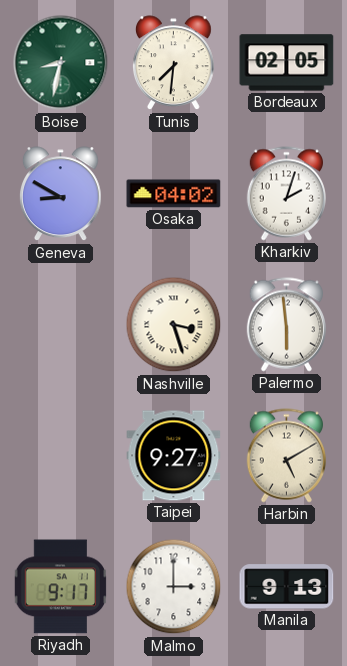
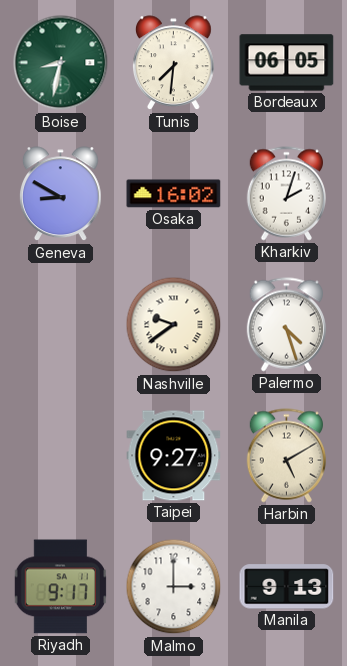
Bordeaux: 02:05 -> 06:05 (287, 63)
Osaka: 04:02 -> 16:02 (174, 194)
Nashville: 3:27 -> 9:39 (174, 325)
Palermo: 5:59 -> 4:27 (286, 325)
